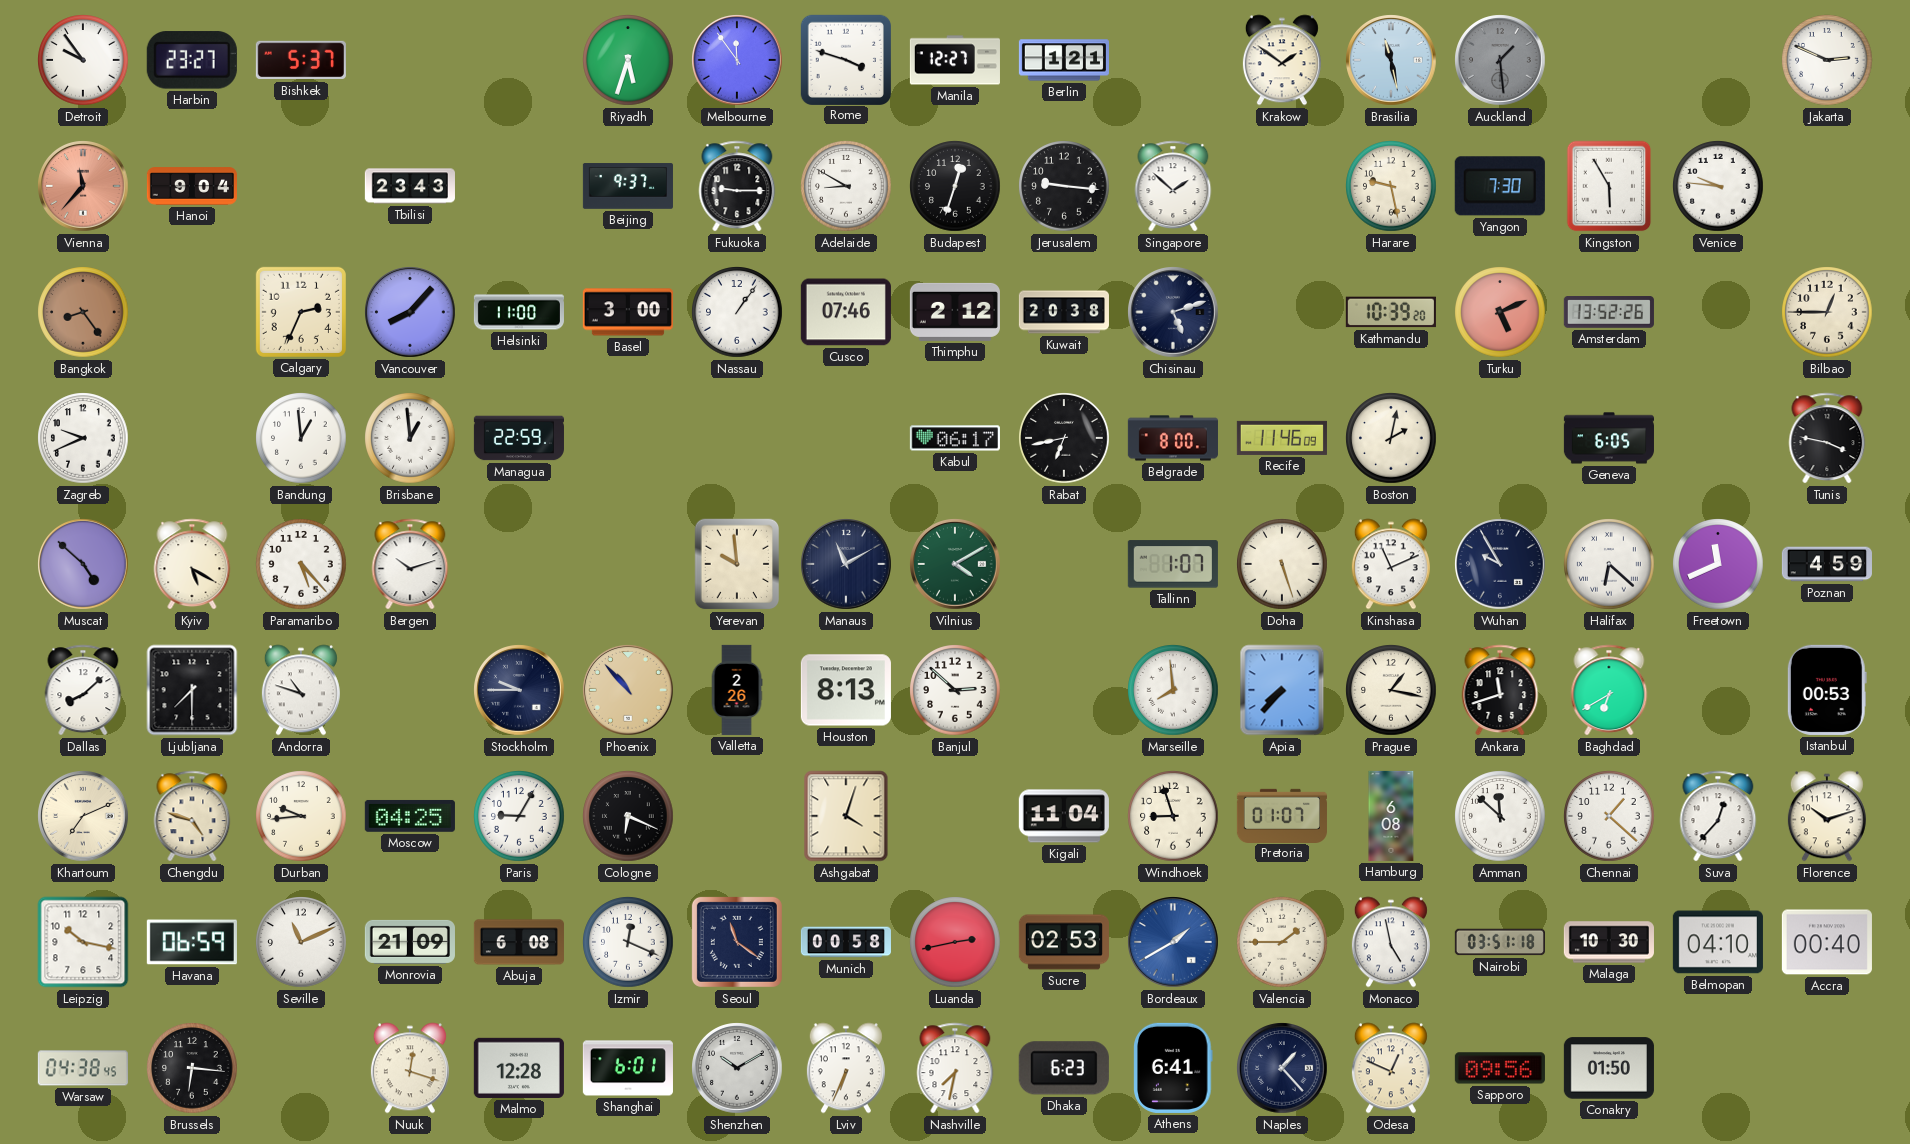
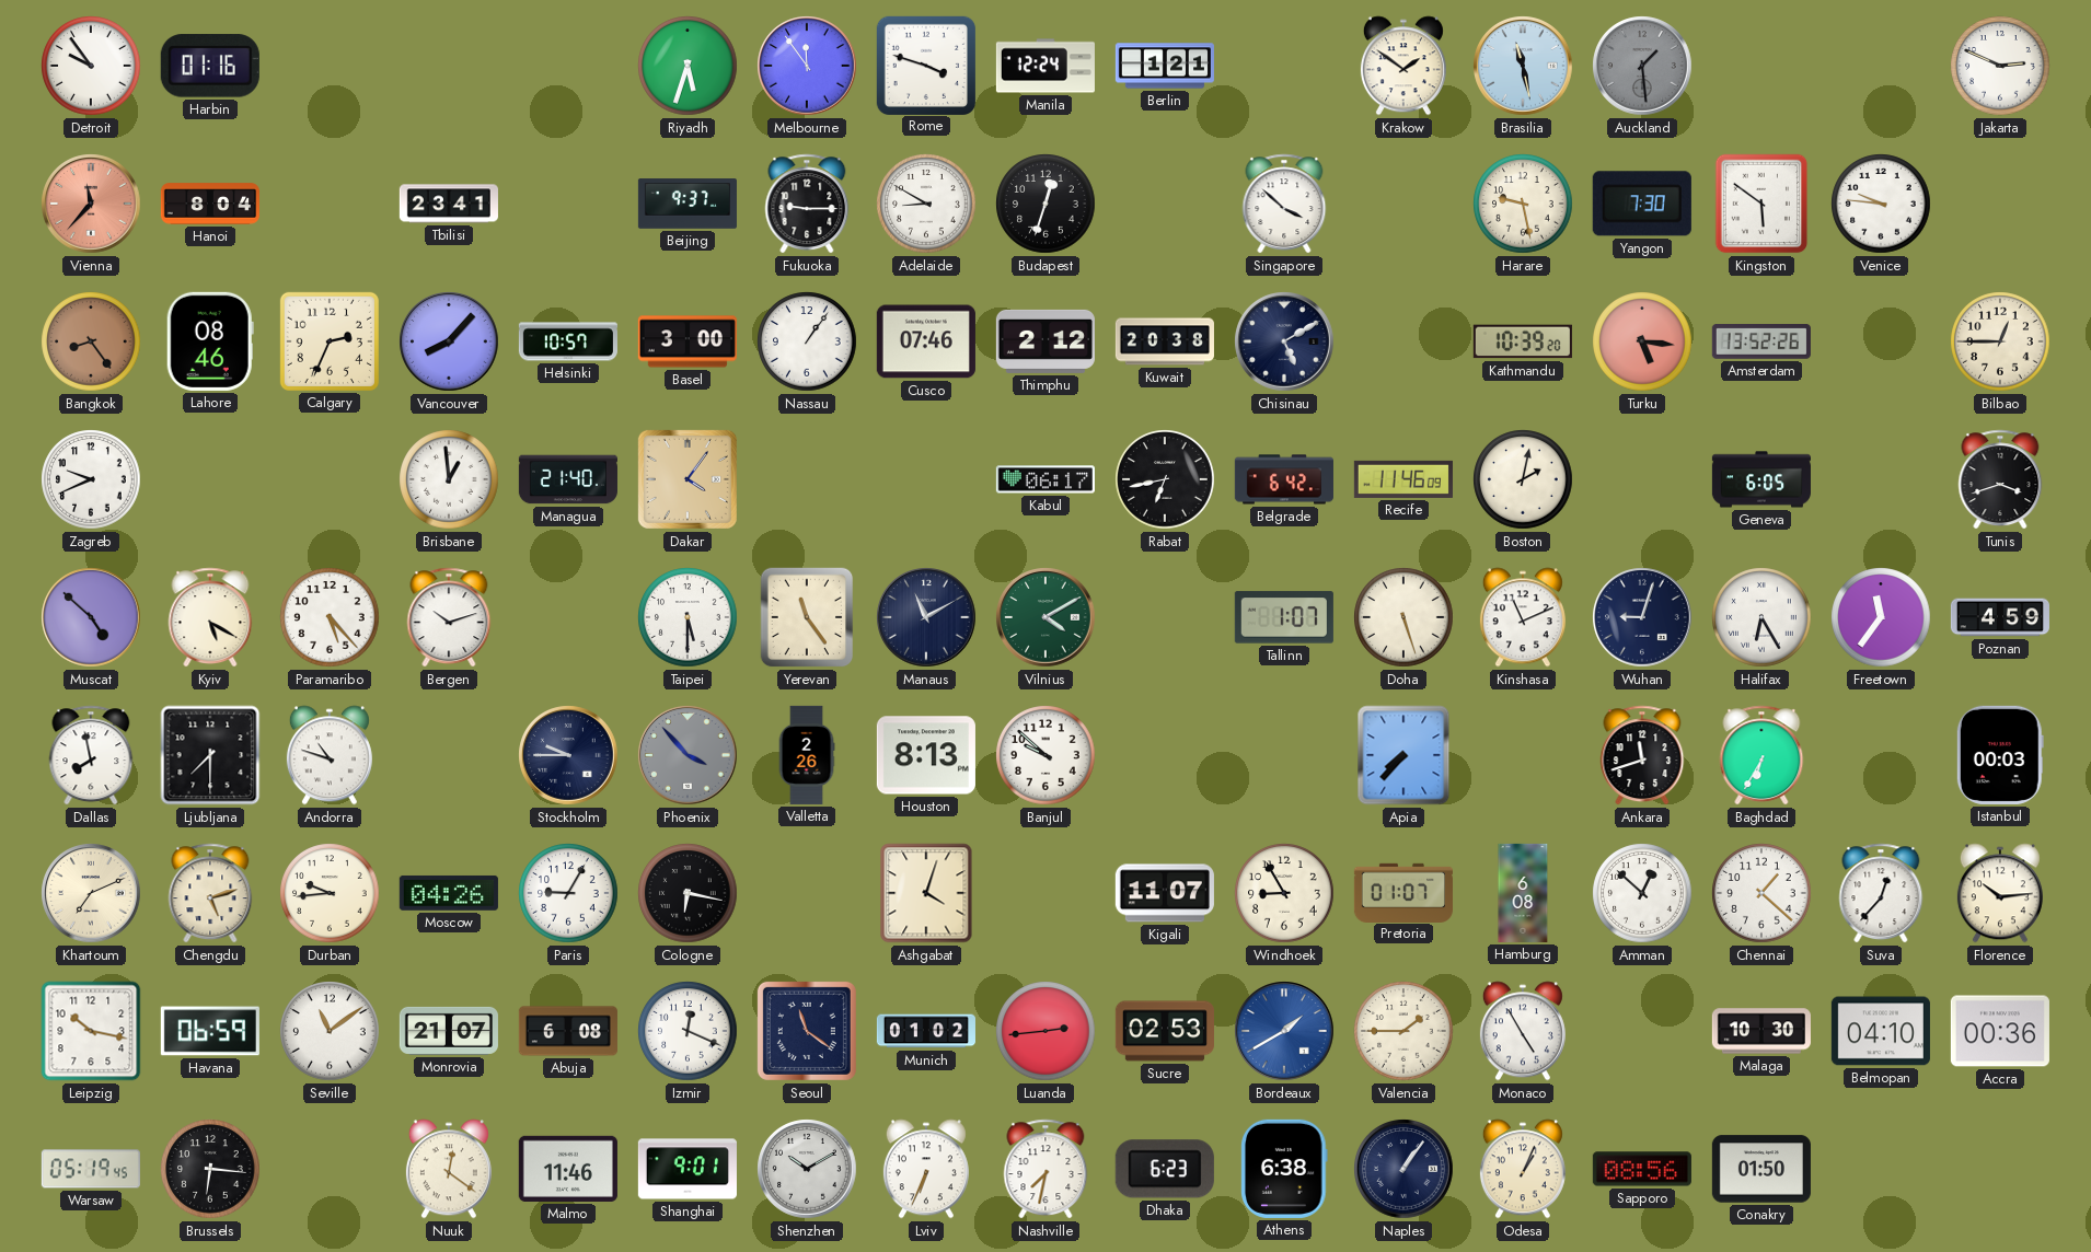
Harbin: 23:27 -> 01:16 (210, 66)
Bishkek: 5:37 -> none (301, 60)
Manila: 12:27 -> 12:24 (1045, 66)
Hanoi: 9:04 -> 8:04 (209, 204)
Tbilisi: 23:43 -> 23:41 (449, 204)
Jerusalem: 9:16 -> none (1064, 186)
Singapore: 1:52 -> 3:52 (1284, 204)
Kingston: 5:55 -> 5:51 (1761, 204)
Lahore: none -> 08:46 (210, 341)
Helsinki: 11:00 -> 10:57 (568, 341)
Chisinau: 5:12 -> 5:10 (1284, 341)
Turku: 5:11 -> 5:16 (1642, 341)
Bandung: 12:59 -> none (301, 438)
Managua: 22:59 -> 21:40 (568, 479)
Dakar: none -> 4:06 (688, 479)
Belgrade: 8:00 -> 6:42 (1284, 479)
Tunis: 3:47 -> 3:42 (2000, 479)
Taipei: none -> 5:30 (688, 617)
Yerevan: 9:59 -> 11:24 (807, 617)
Wuhan: 9:55 -> 9:03 (1642, 617)
Halifax: 6:22 -> 6:25 (1761, 617)
Freetown: 11:41 -> 11:36 (1881, 617)
Dallas: 8:08 -> 7:58 (91, 755)
Phoenix: 10:53 -> 3:53 (688, 755)
Phoenix dial: champagne -> grey (688, 755)
Banjul: 2:52 -> 9:52 (1045, 755)
Marseille: 7:59 -> none (1173, 690)
Prague: 1:17 -> none (1391, 690)
Baghdad: 6:40 -> 6:35 (1761, 755)
Istanbul: 00:53 -> 00:03 (2000, 755)
Chengdu: 4:48 -> 5:12 (210, 893)
Moscow: 04:25 -> 04:26 (449, 893)
Cologne: 6:19 -> 6:17 (688, 893)
Kigali: 11:04 -> 11:07 (1165, 893)
Windhoek: 8:57 -> 8:55 (1284, 893)
Amman: 11:52 -> 12:52 (1642, 893)
Florence: 10:12 -> 10:14 (2000, 893)
Seville: 11:11 -> 11:09 (330, 1031)
Monrovia: 21:09 -> 21:07 (449, 1031)
Munich: 00:58 -> 01:02 (926, 1031)
Luanda: 2:43 -> 2:44 (1045, 1031)
Monaco: 4:58 -> 4:55 (1523, 1031)
Nairobi: 03:51 -> none (1500, 942)
Accra: 00:40 -> 00:36 (2000, 1031)
Warsaw: 04:38 -> 05:19 (91, 1169)
Nuuk: 12:18 -> 12:21 (449, 1169)
Malmo: 12:28 -> 11:46 (568, 1169)
Shanghai: 6:01 -> 9:01 (688, 1169)
Athens: 6:41 -> 6:38 (1284, 1169)
Naples: 1:23 -> 1:06 (1403, 1169)
Odesa: 12:49 -> 1:04 (1523, 1169)
Sapporo: 09:56 -> 08:56 (1642, 1169)
